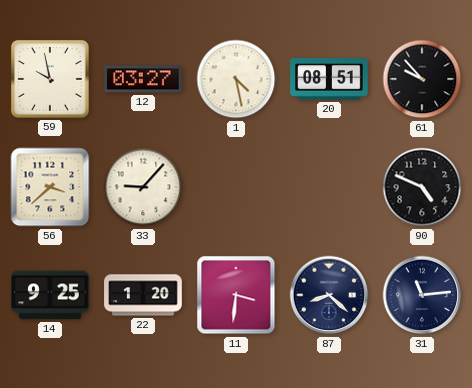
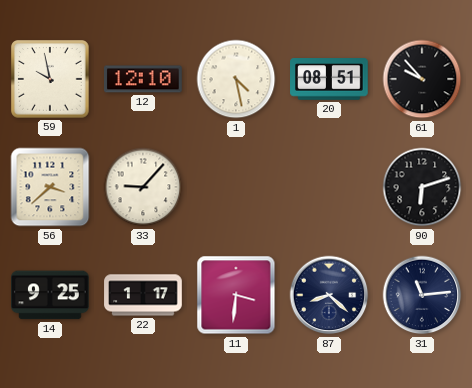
12: 03:27 -> 12:10 (144, 79)
90: 4:49 -> 6:12 (422, 187)
22: 1:20 -> 1:17 (143, 295)
